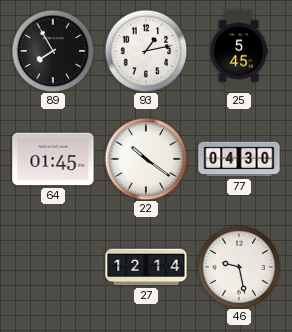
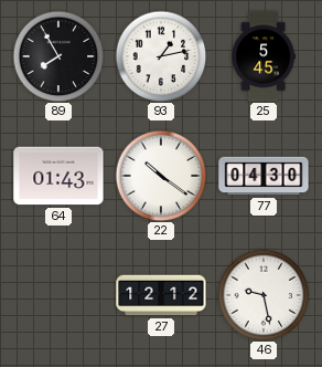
64: 01:45 -> 01:43 (58, 176)
27: 12:14 -> 12:12 (161, 295)
